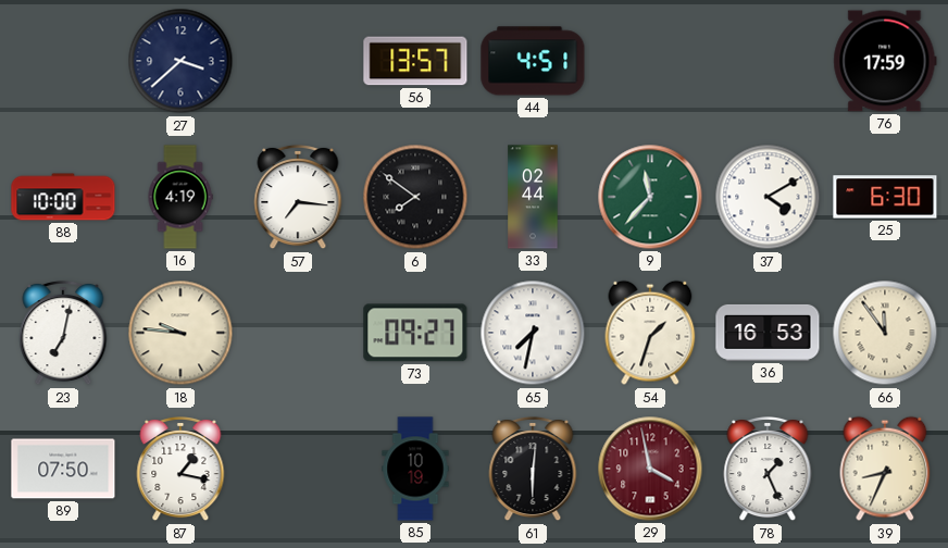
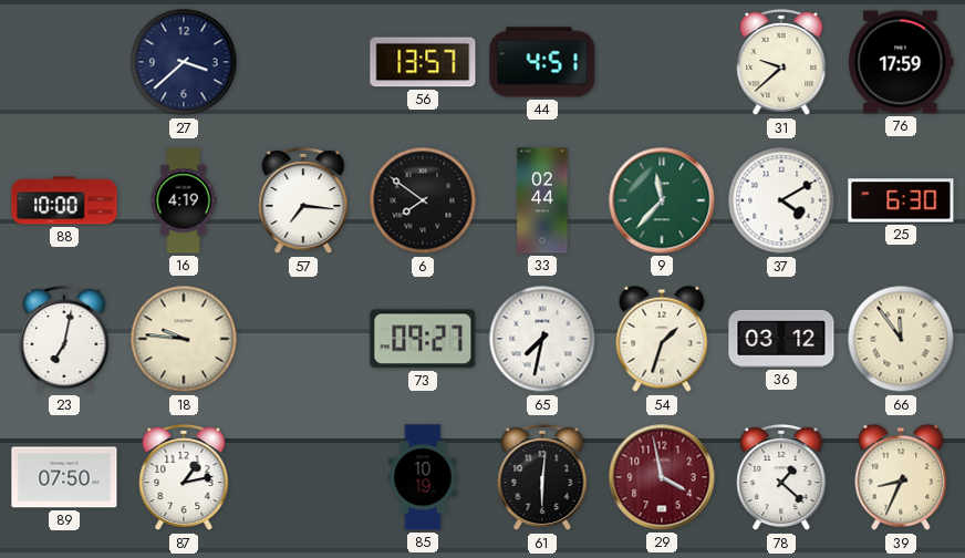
31: none -> 9:38 (781, 62)
36: 16:53 -> 03:12 (781, 339)
87: 1:17 -> 1:13 (184, 477)
78: 1:26 -> 1:22 (781, 477)
